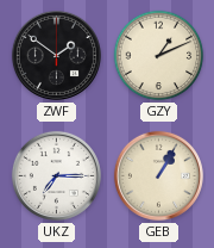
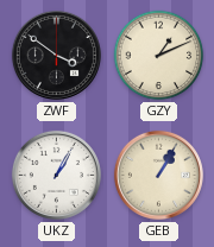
ZWF: 1:51 -> 3:51 (56, 55)
UKZ: 7:15 -> 1:05 (56, 175)
